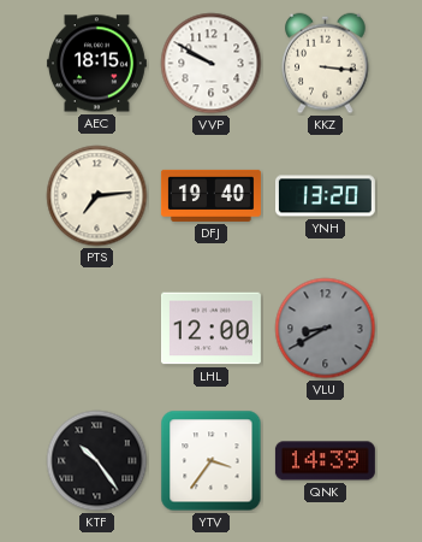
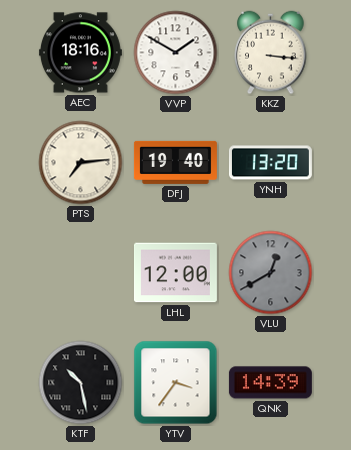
AEC: 18:15 -> 18:16 (80, 53)
VVP: 9:50 -> 1:50 (176, 53)
VLU: 8:40 -> 12:40 (271, 273)
KTF: 10:24 -> 10:28 (81, 383)
